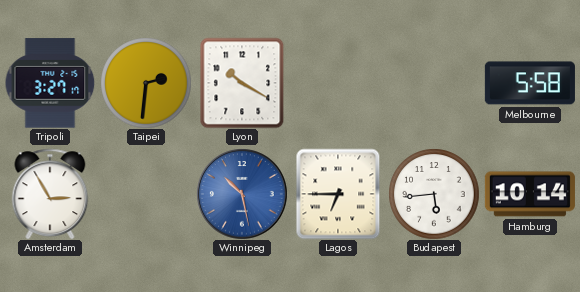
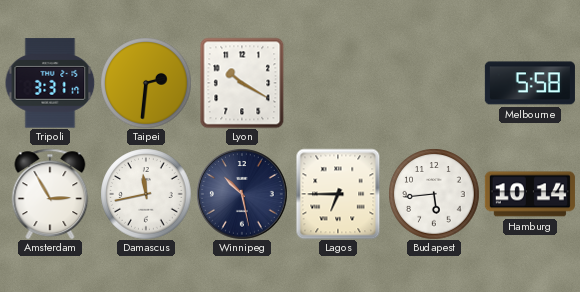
Tripoli: 3:27 -> 3:31 (50, 83)
Damascus: none -> 11:43 (146, 194)
Winnipeg dial: blue -> navy (242, 194)
